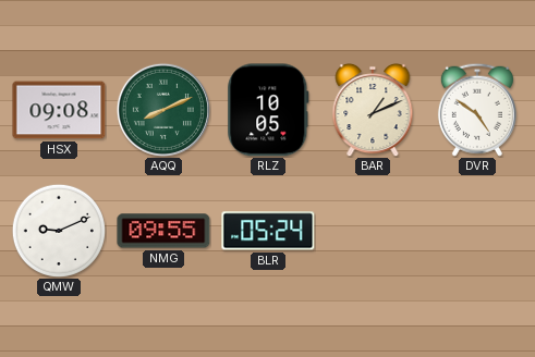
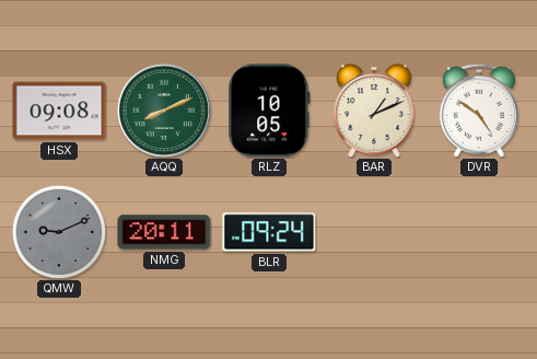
QMW dial: white -> grey (58, 231)
NMG: 09:55 -> 20:11 (164, 232)
BLR: 05:24 -> 09:24 (269, 232)
